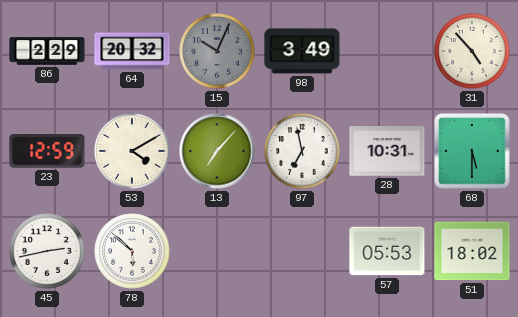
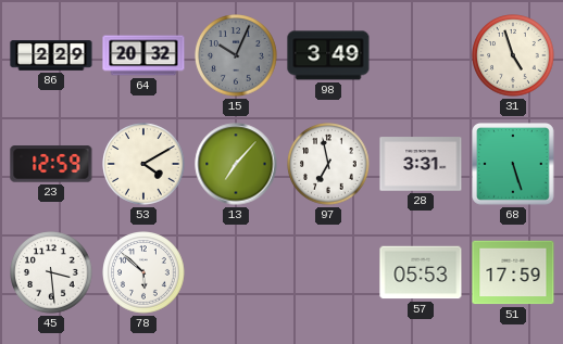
31: 4:53 -> 4:57 (513, 55)
28: 10:31 -> 3:31 (421, 164)
68: 5:30 -> 5:27 (514, 165)
45: 2:43 -> 3:29 (51, 272)
51: 18:02 -> 17:59 (513, 272)
